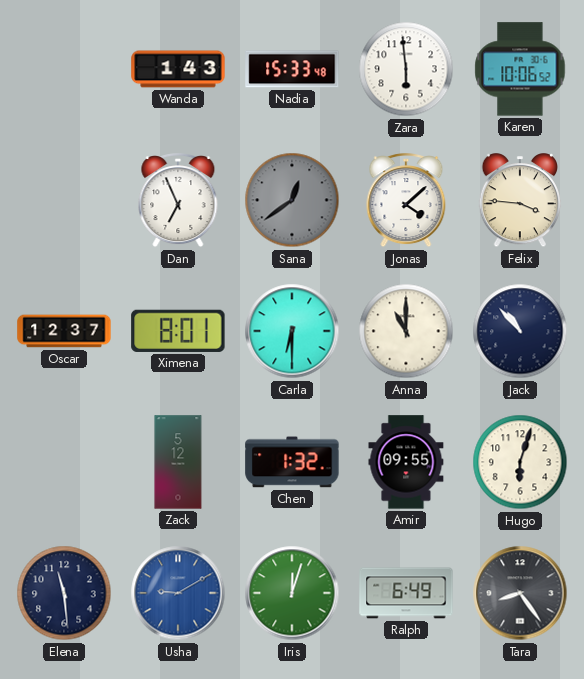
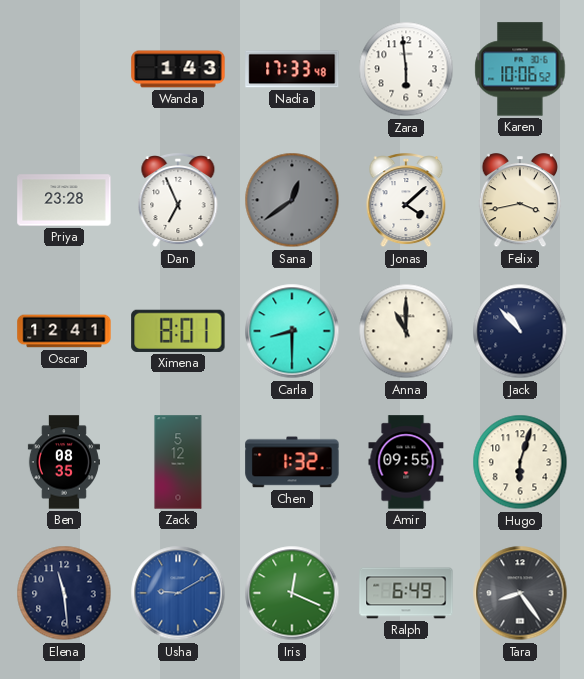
Nadia: 15:33 -> 17:33 (292, 69)
Priya: none -> 23:28 (64, 200)
Felix: 3:46 -> 3:43 (520, 201)
Oscar: 12:37 -> 12:41 (64, 331)
Carla: 6:30 -> 8:30 (292, 331)
Ben: none -> 08:35 (64, 462)
Iris: 12:03 -> 12:19 (292, 593)
